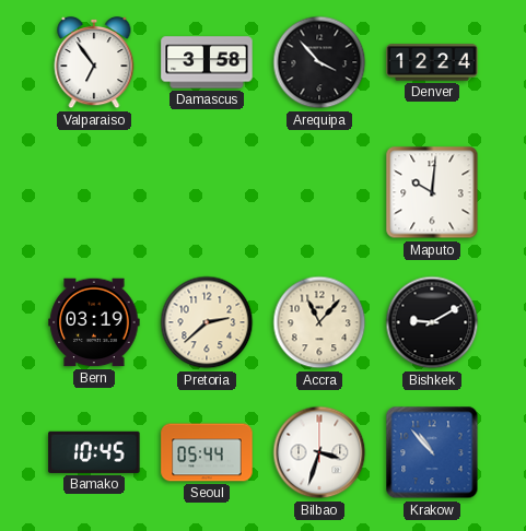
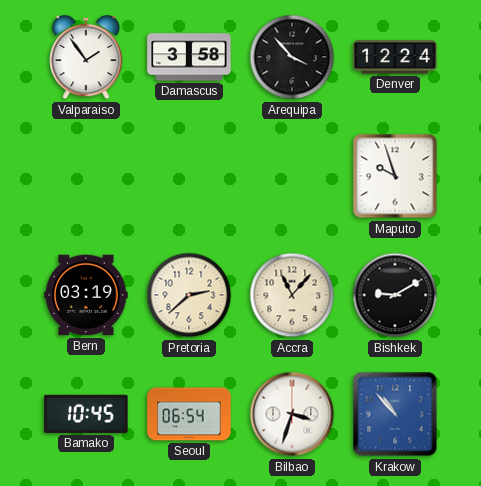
Valparaiso: 6:54 -> 1:54 (86, 57)
Maputo: 10:01 -> 9:57 (395, 176)
Seoul: 05:44 -> 06:54 (189, 414)
